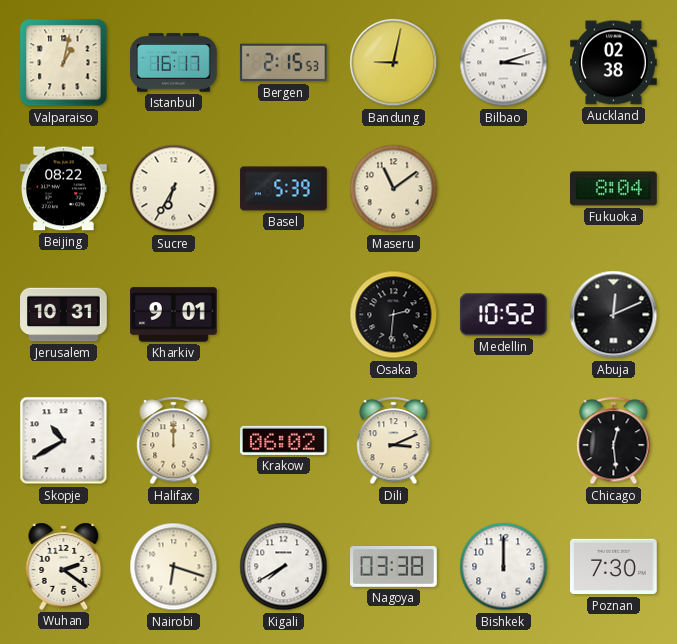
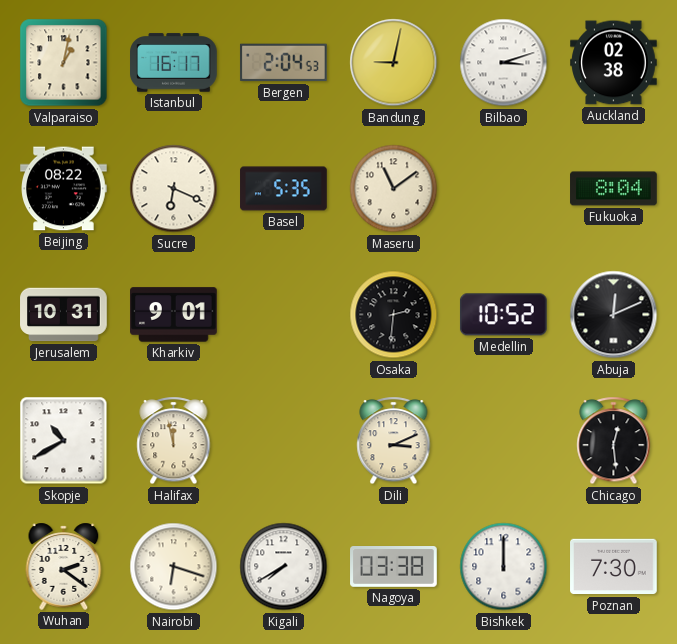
Bergen: 2:15 -> 2:04 (283, 63)
Sucre: 6:35 -> 6:19 (174, 189)
Basel: 5:39 -> 5:35 (284, 189)
Halifax: 12:00 -> 11:58 (174, 441)
Krakow: 06:02 -> none (284, 440)
